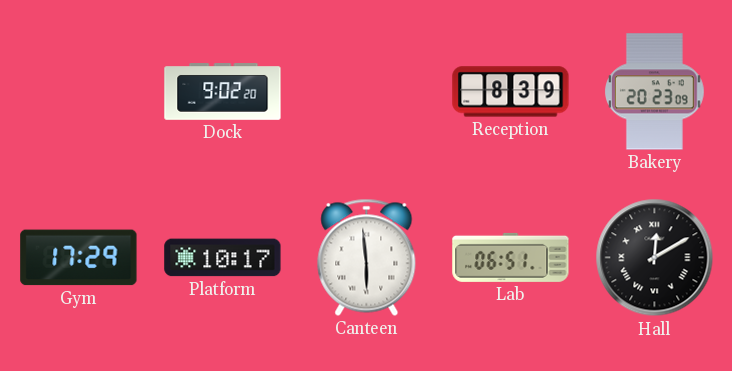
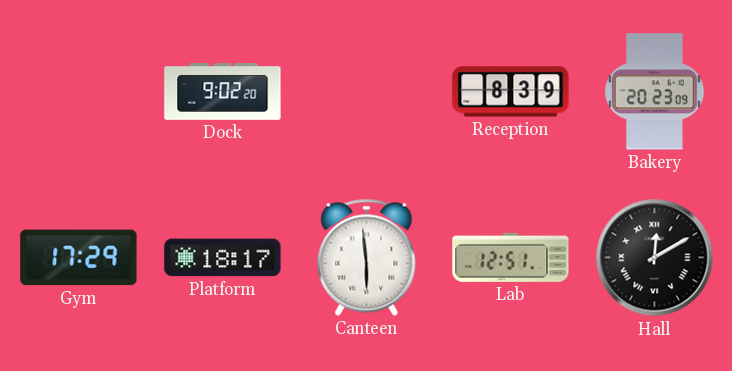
Platform: 10:17 -> 18:17 (223, 258)
Lab: 06:51 -> 12:51 (511, 257)
